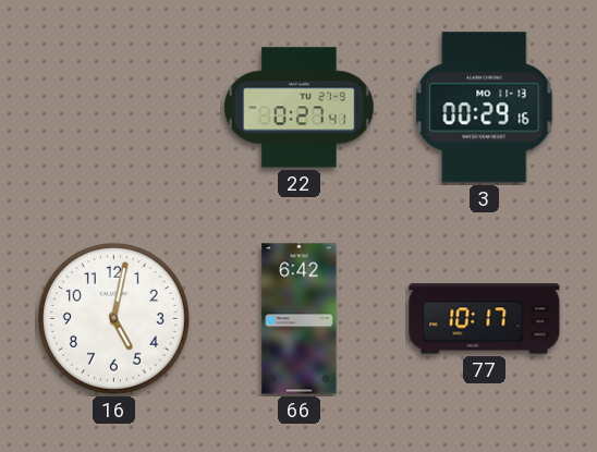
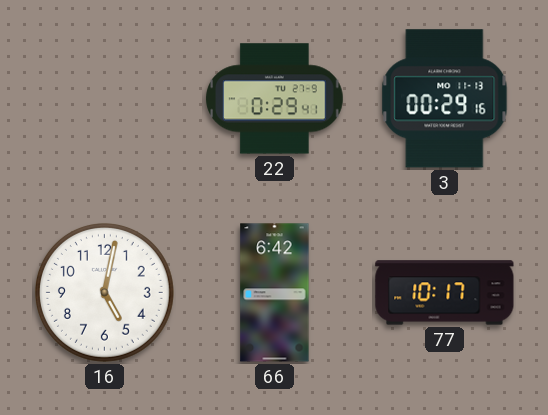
22: 0:27 -> 0:29 (275, 99)
